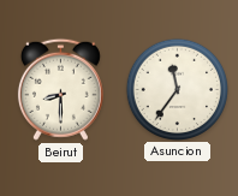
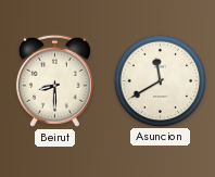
Asuncion: 11:36 -> 11:40 (161, 80)
